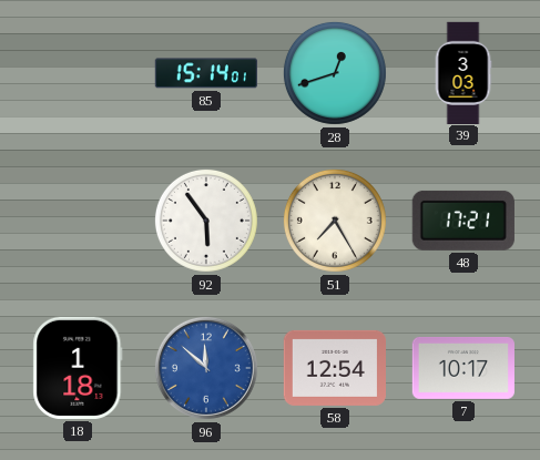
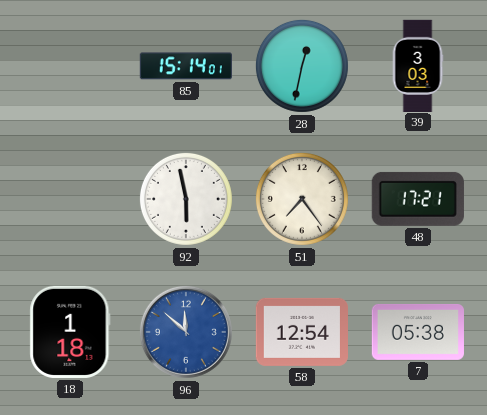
28: 12:42 -> 12:32 (302, 66)
92: 5:54 -> 5:58 (186, 199)
51: 7:25 -> 7:24 (302, 199)
7: 10:17 -> 05:38 (417, 332)
